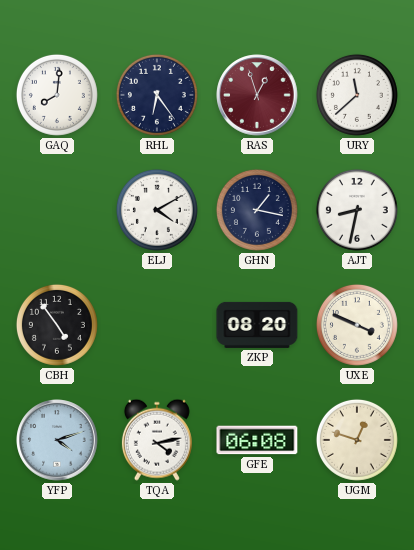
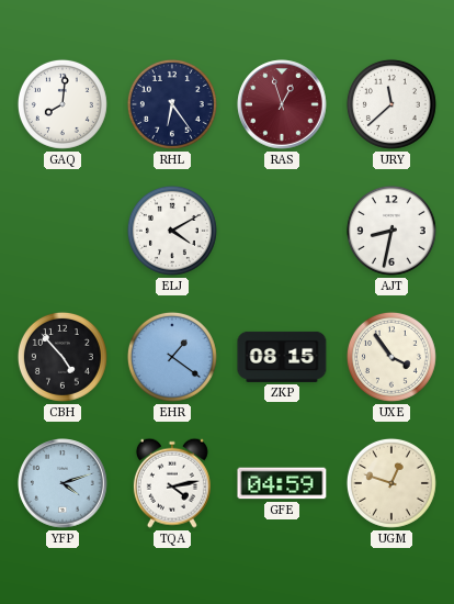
GHN: 1:17 -> none (257, 210)
CBH: 4:54 -> 4:53 (63, 357)
EHR: none -> 1:21 (172, 357)
ZKP: 08:20 -> 08:15 (282, 357)
UXE: 3:49 -> 3:54 (391, 357)
GFE: 06:08 -> 04:59 (282, 483)
